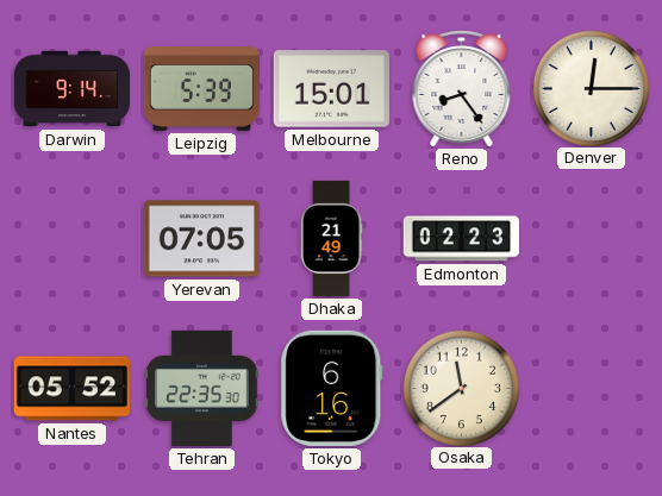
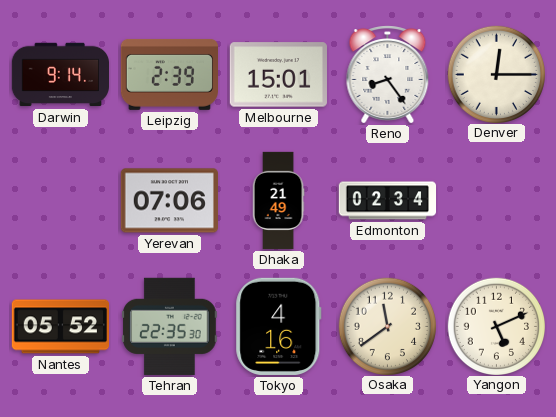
Leipzig: 5:39 -> 2:39 (169, 74)
Yerevan: 07:05 -> 07:06 (169, 201)
Edmonton: 02:23 -> 02:34 (387, 201)
Tokyo: 6:16 -> 4:16 (279, 326)
Yangon: none -> 5:11 (496, 326)
